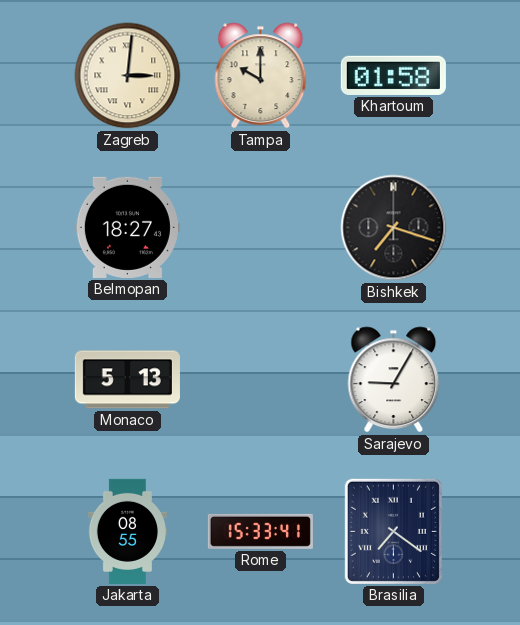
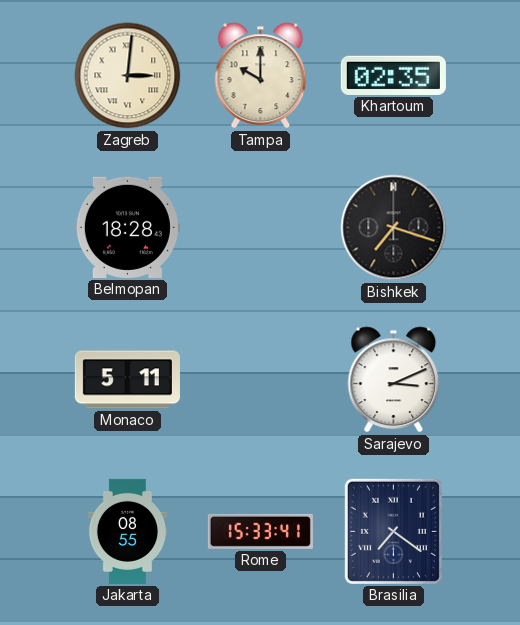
Khartoum: 01:58 -> 02:35 (393, 75)
Belmopan: 18:27 -> 18:28 (127, 227)
Monaco: 5:13 -> 5:11 (127, 380)
Sarajevo: 9:05 -> 3:11 (394, 380)
